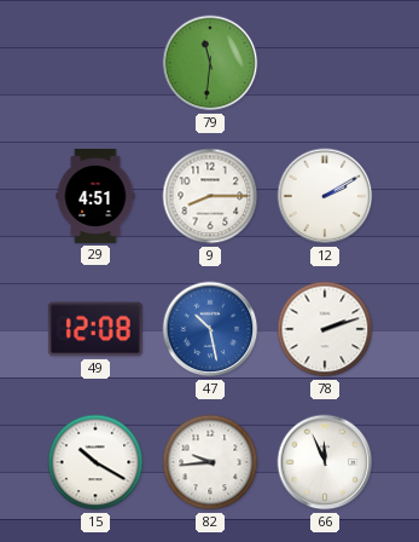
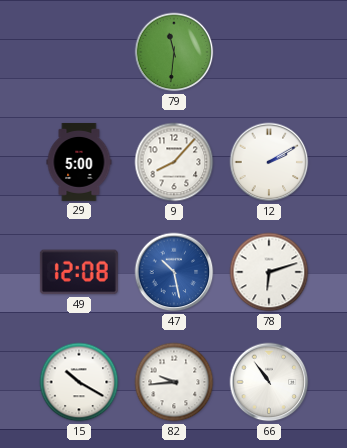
29: 4:51 -> 5:00 (79, 162)
9: 8:15 -> 8:07 (174, 162)
78: 2:12 -> 6:12 (269, 272)
66: 11:56 -> 10:54 (269, 382)
